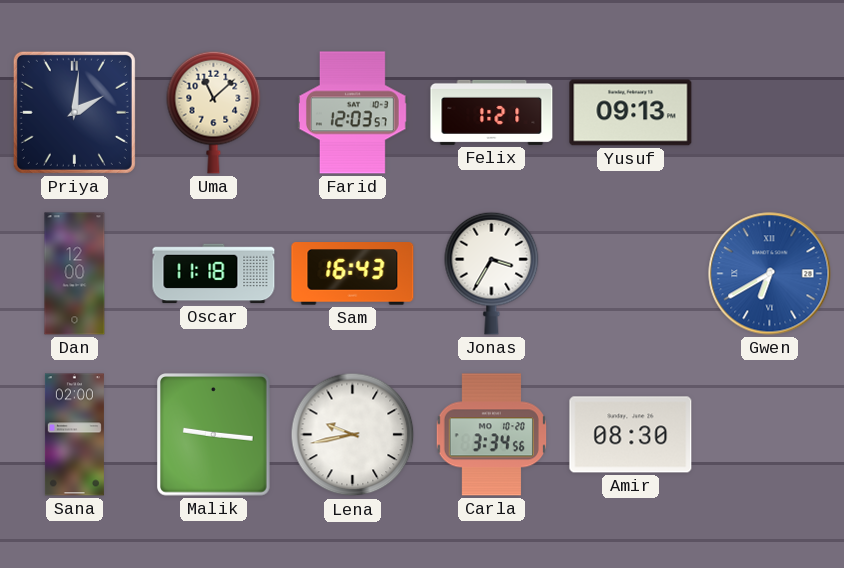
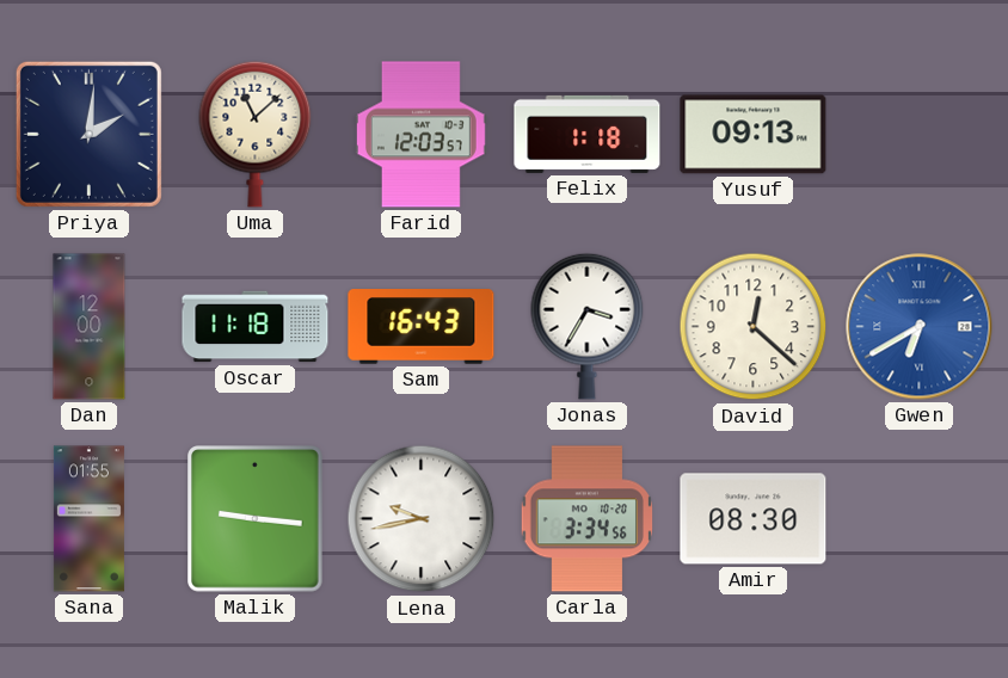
Felix: 1:21 -> 1:18 (588, 134)
David: none -> 12:22 (754, 327)
Sana: 02:00 -> 01:55 (88, 519)
